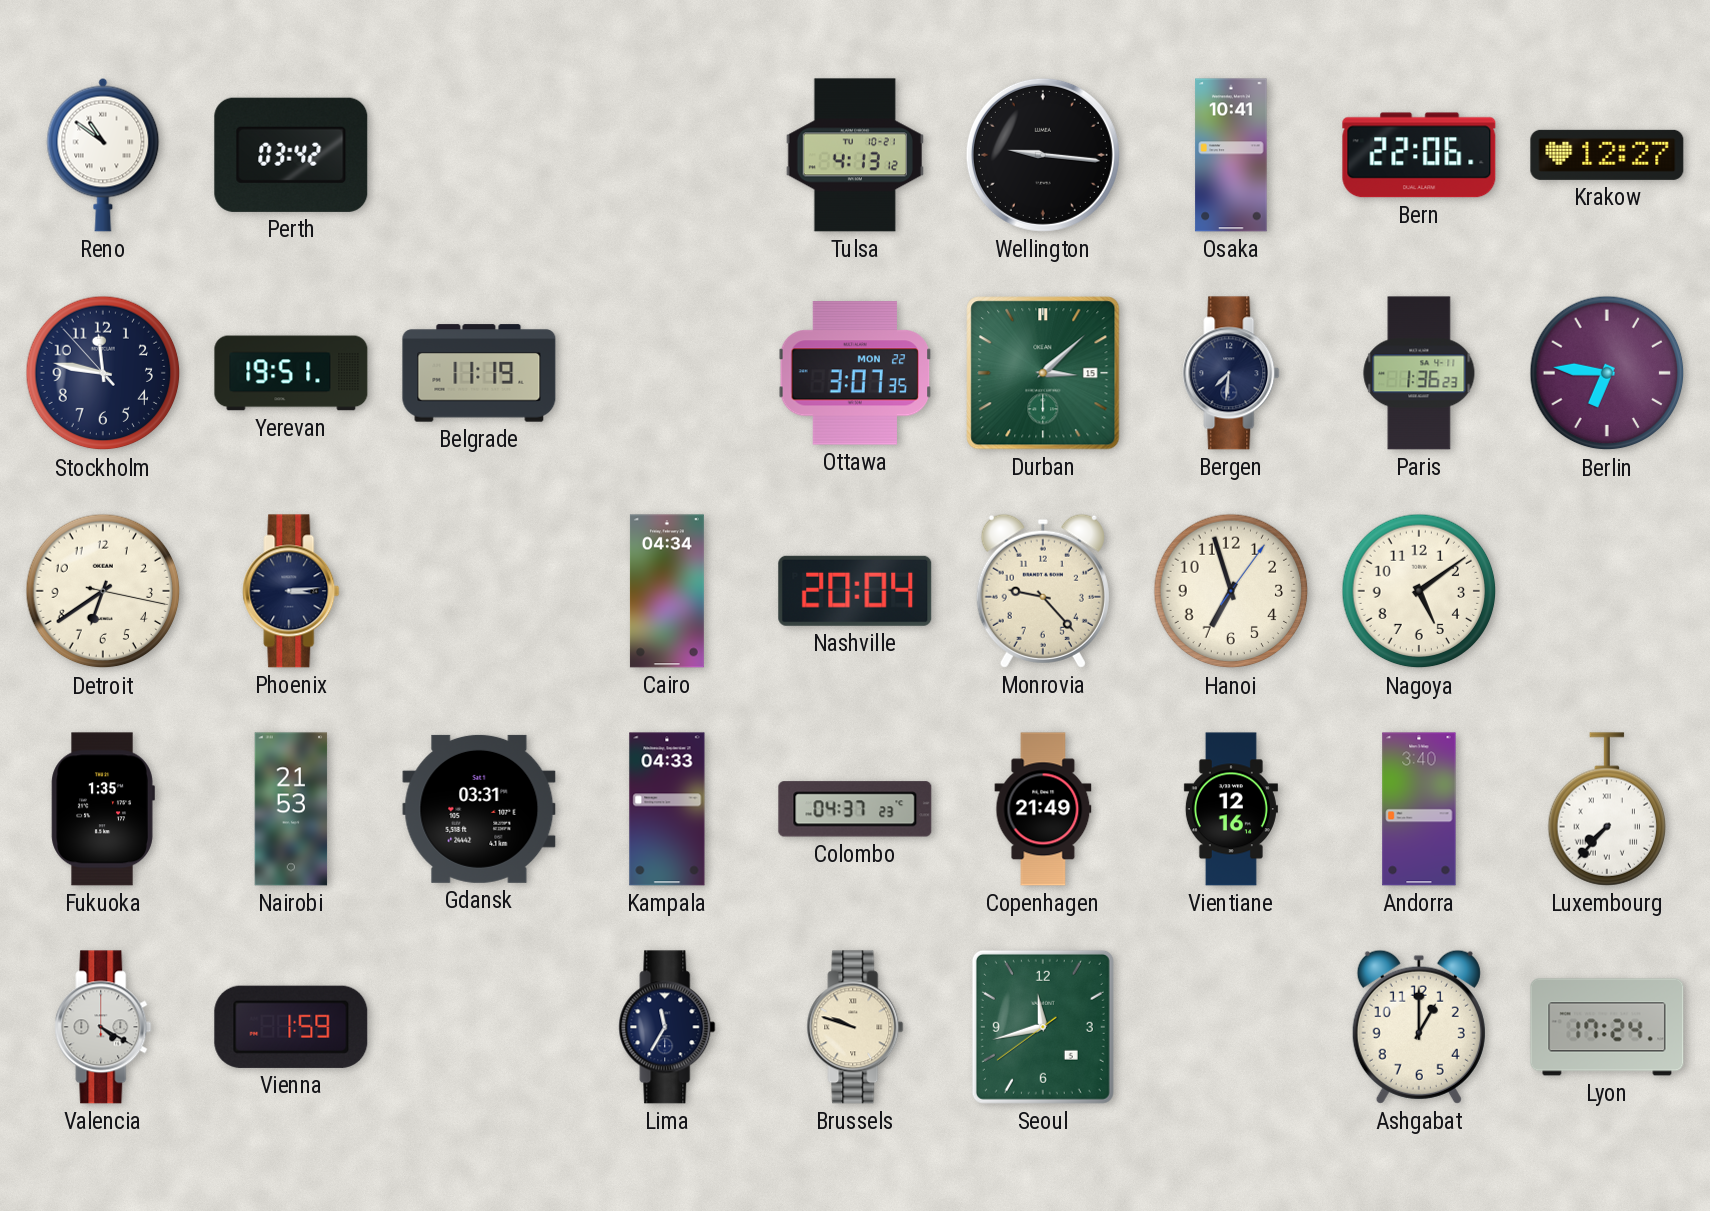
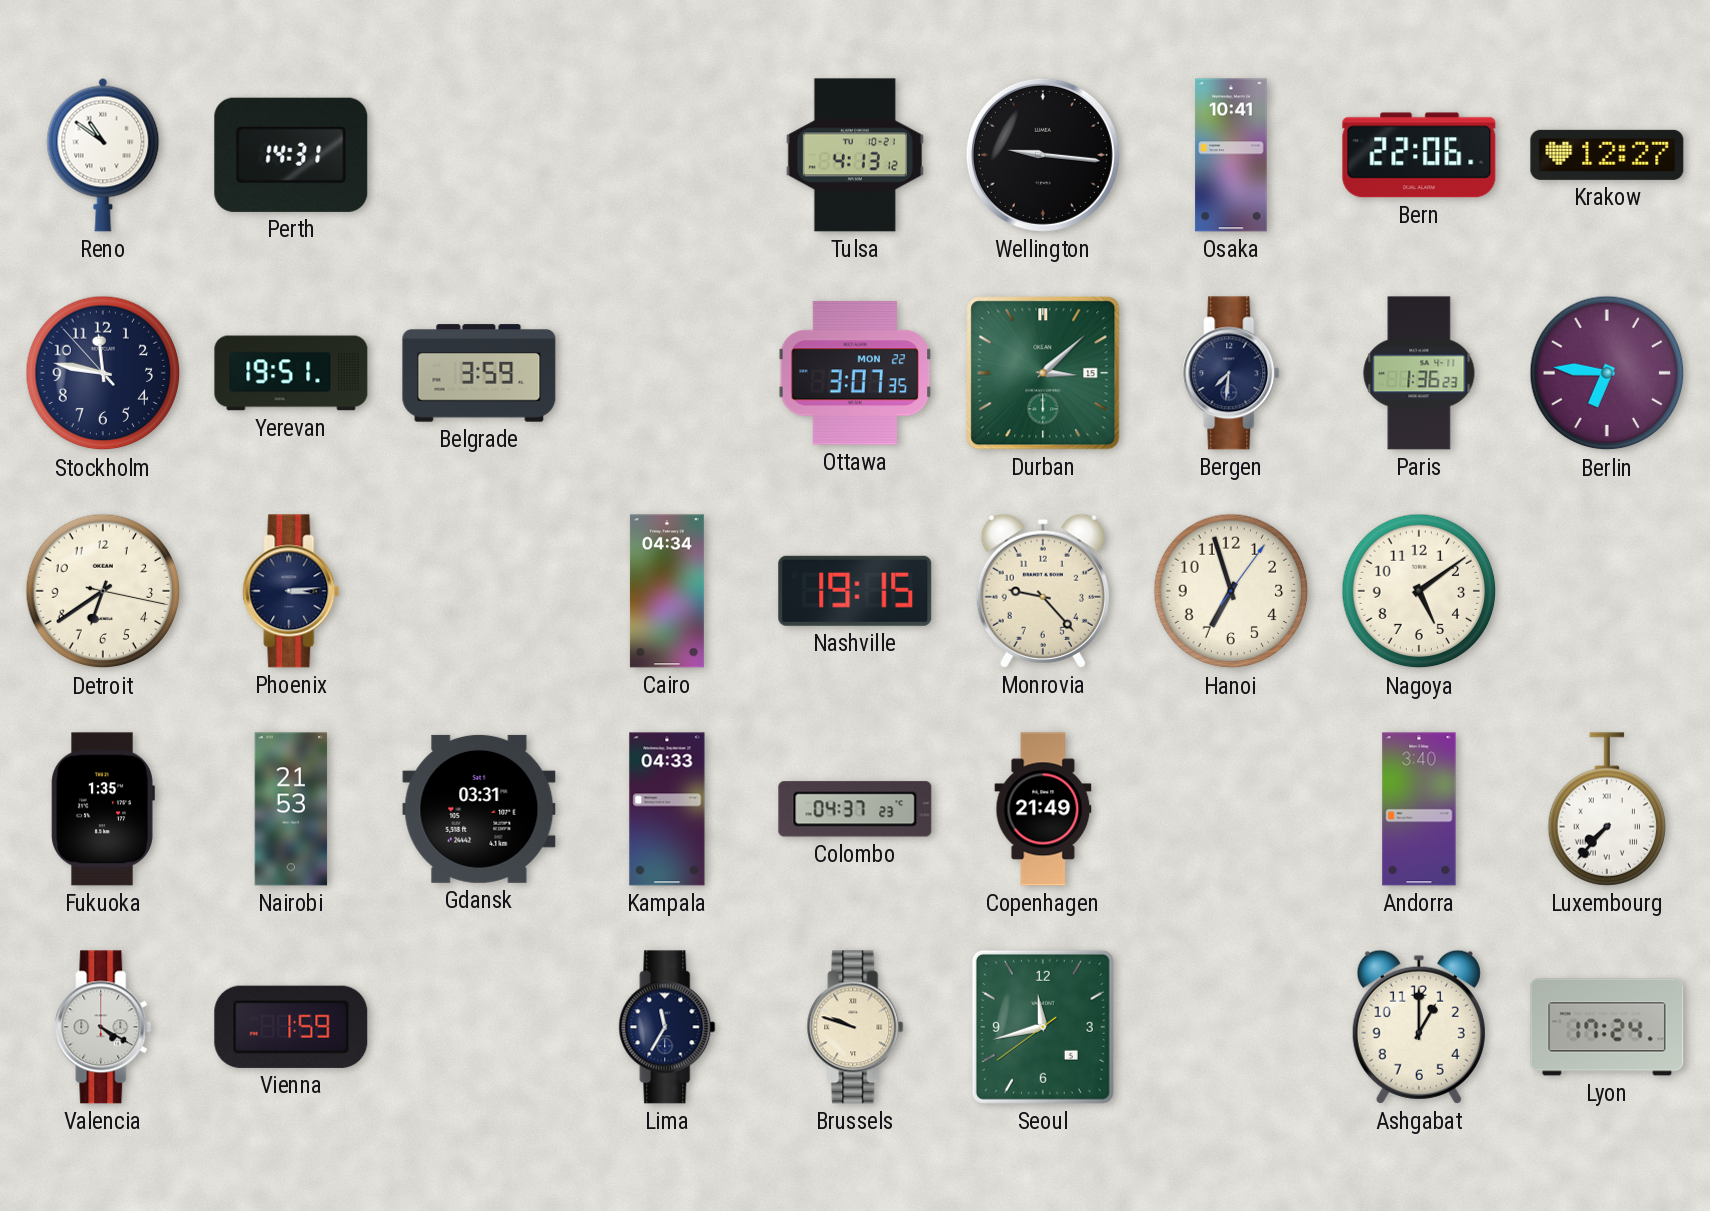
Perth: 03:42 -> 14:31 (291, 155)
Belgrade: 11:19 -> 3:59 (479, 373)
Nashville: 20:04 -> 19:15 (855, 591)
Vientiane: 12:16 -> none (1231, 809)
